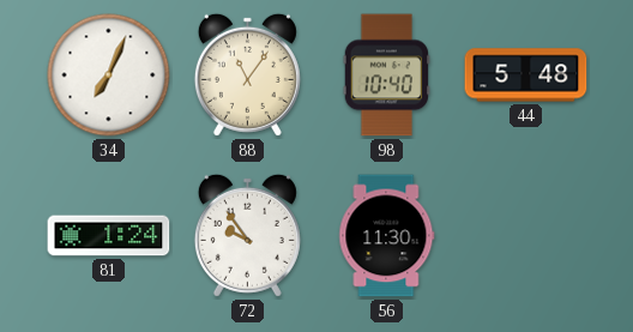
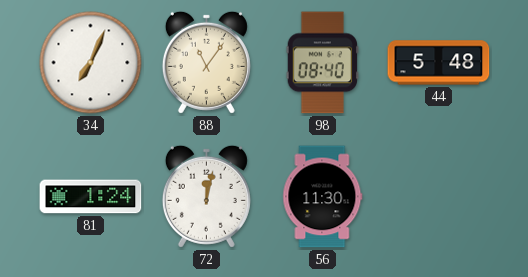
98: 10:40 -> 08:40 (322, 63)
72: 9:54 -> 12:02 (206, 196)
